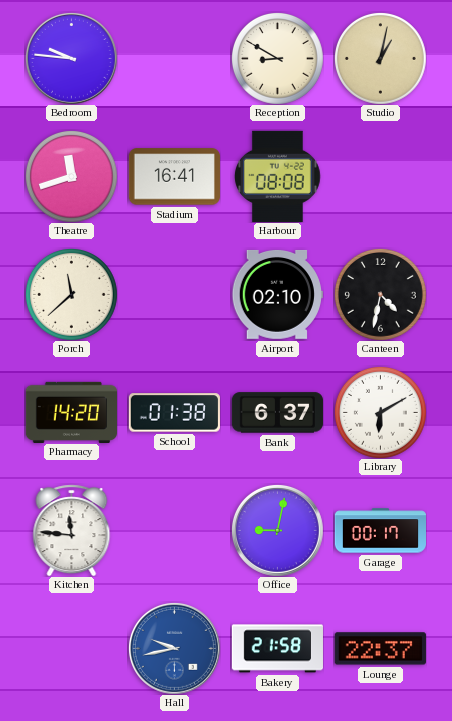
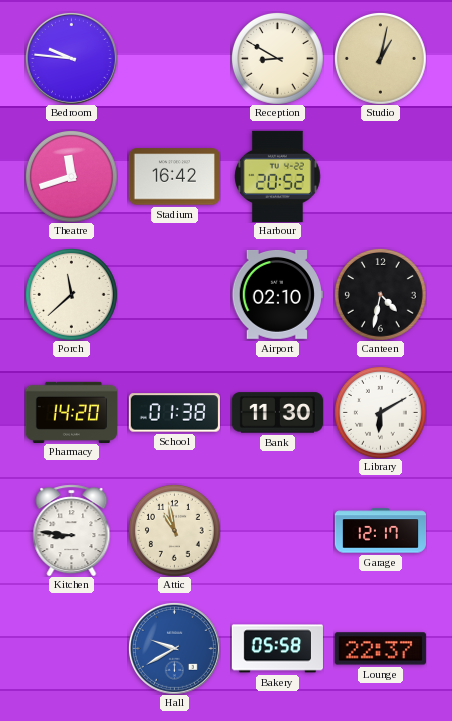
Stadium: 16:41 -> 16:42 (174, 177)
Harbour: 08:08 -> 20:52 (278, 176)
Bank: 6:37 -> 11:30 (277, 413)
Kitchen: 11:46 -> 8:46 (72, 530)
Attic: none -> 10:58 (174, 530)
Office: 9:02 -> none (277, 530)
Garage: 00:17 -> 12:17 (380, 531)
Hall: 9:43 -> 9:40 (174, 648)
Bakery: 21:58 -> 05:58 (277, 649)
